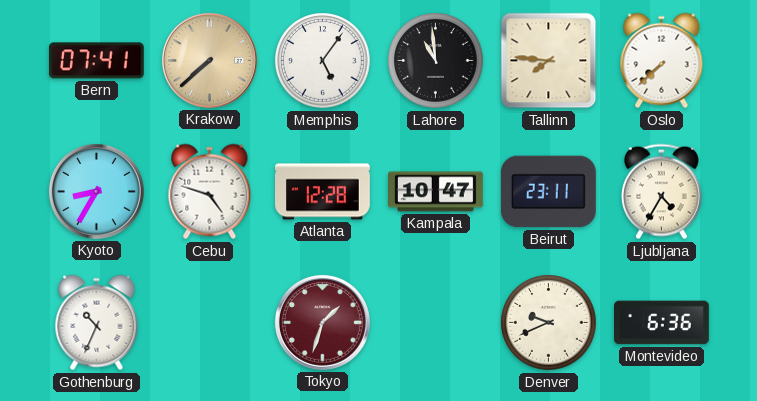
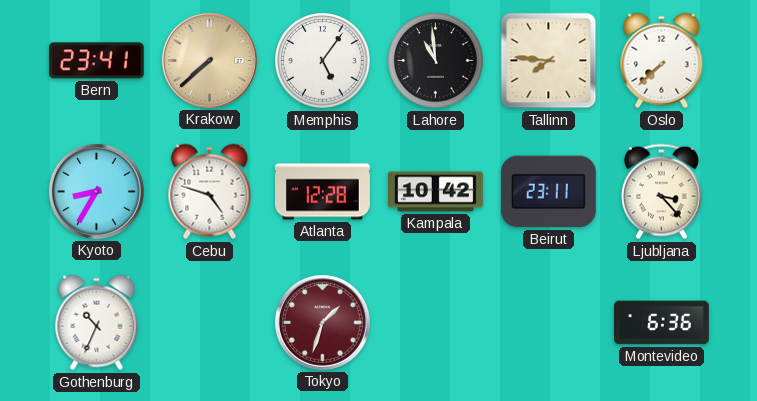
Bern: 07:41 -> 23:41 (96, 61)
Kampala: 10:47 -> 10:42 (436, 192)
Ljubljana: 4:35 -> 3:23 (661, 192)
Denver: 9:41 -> none (549, 323)
